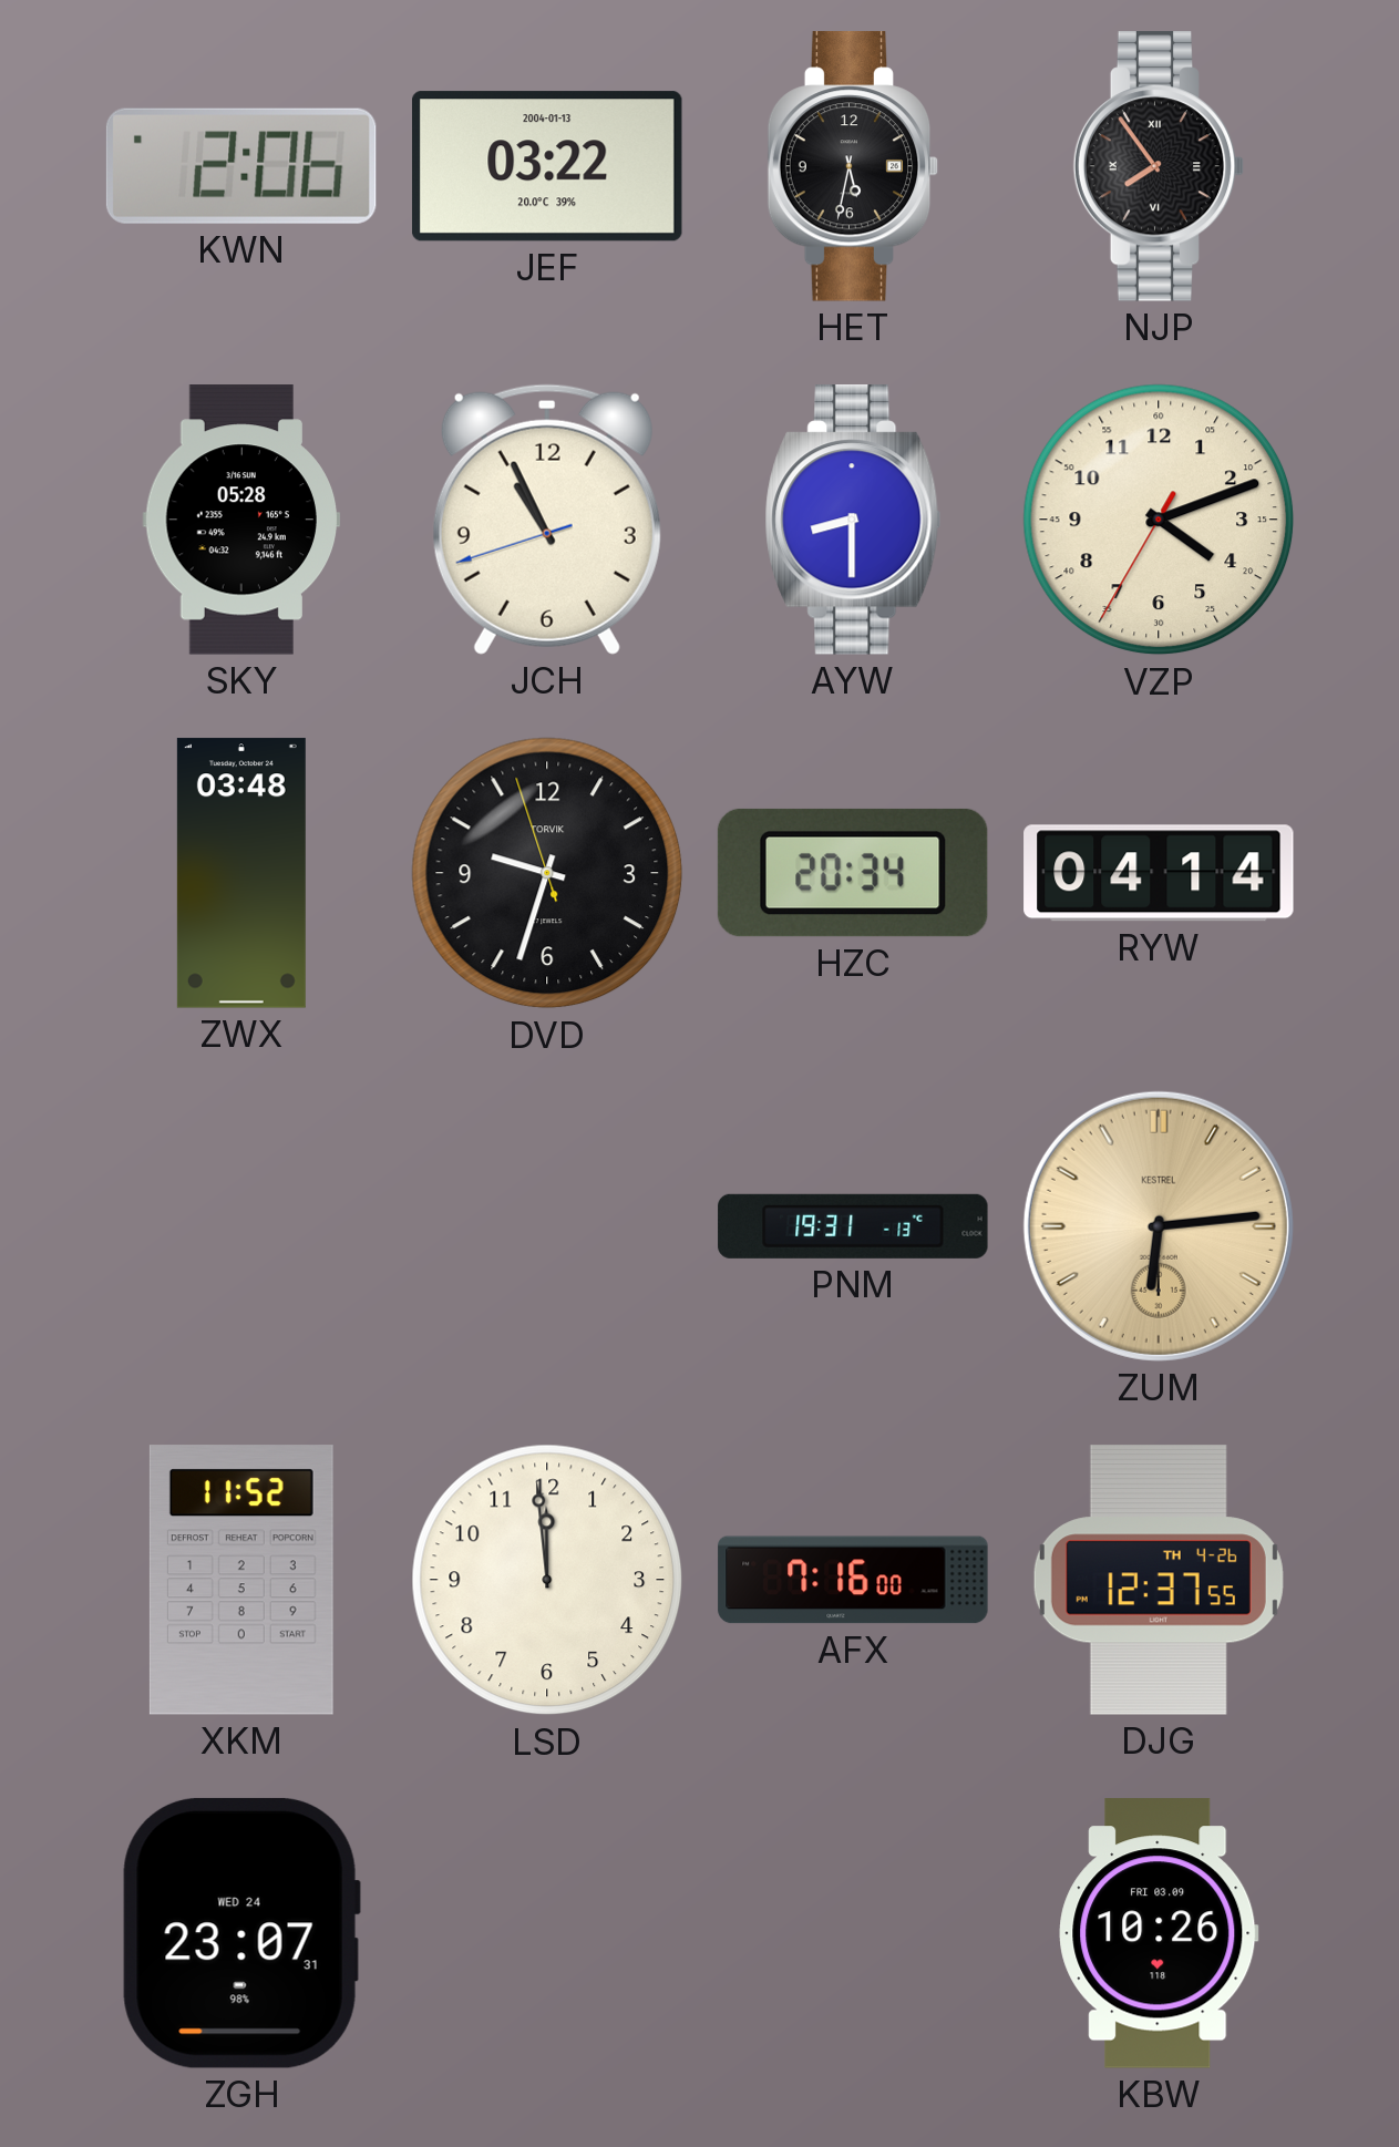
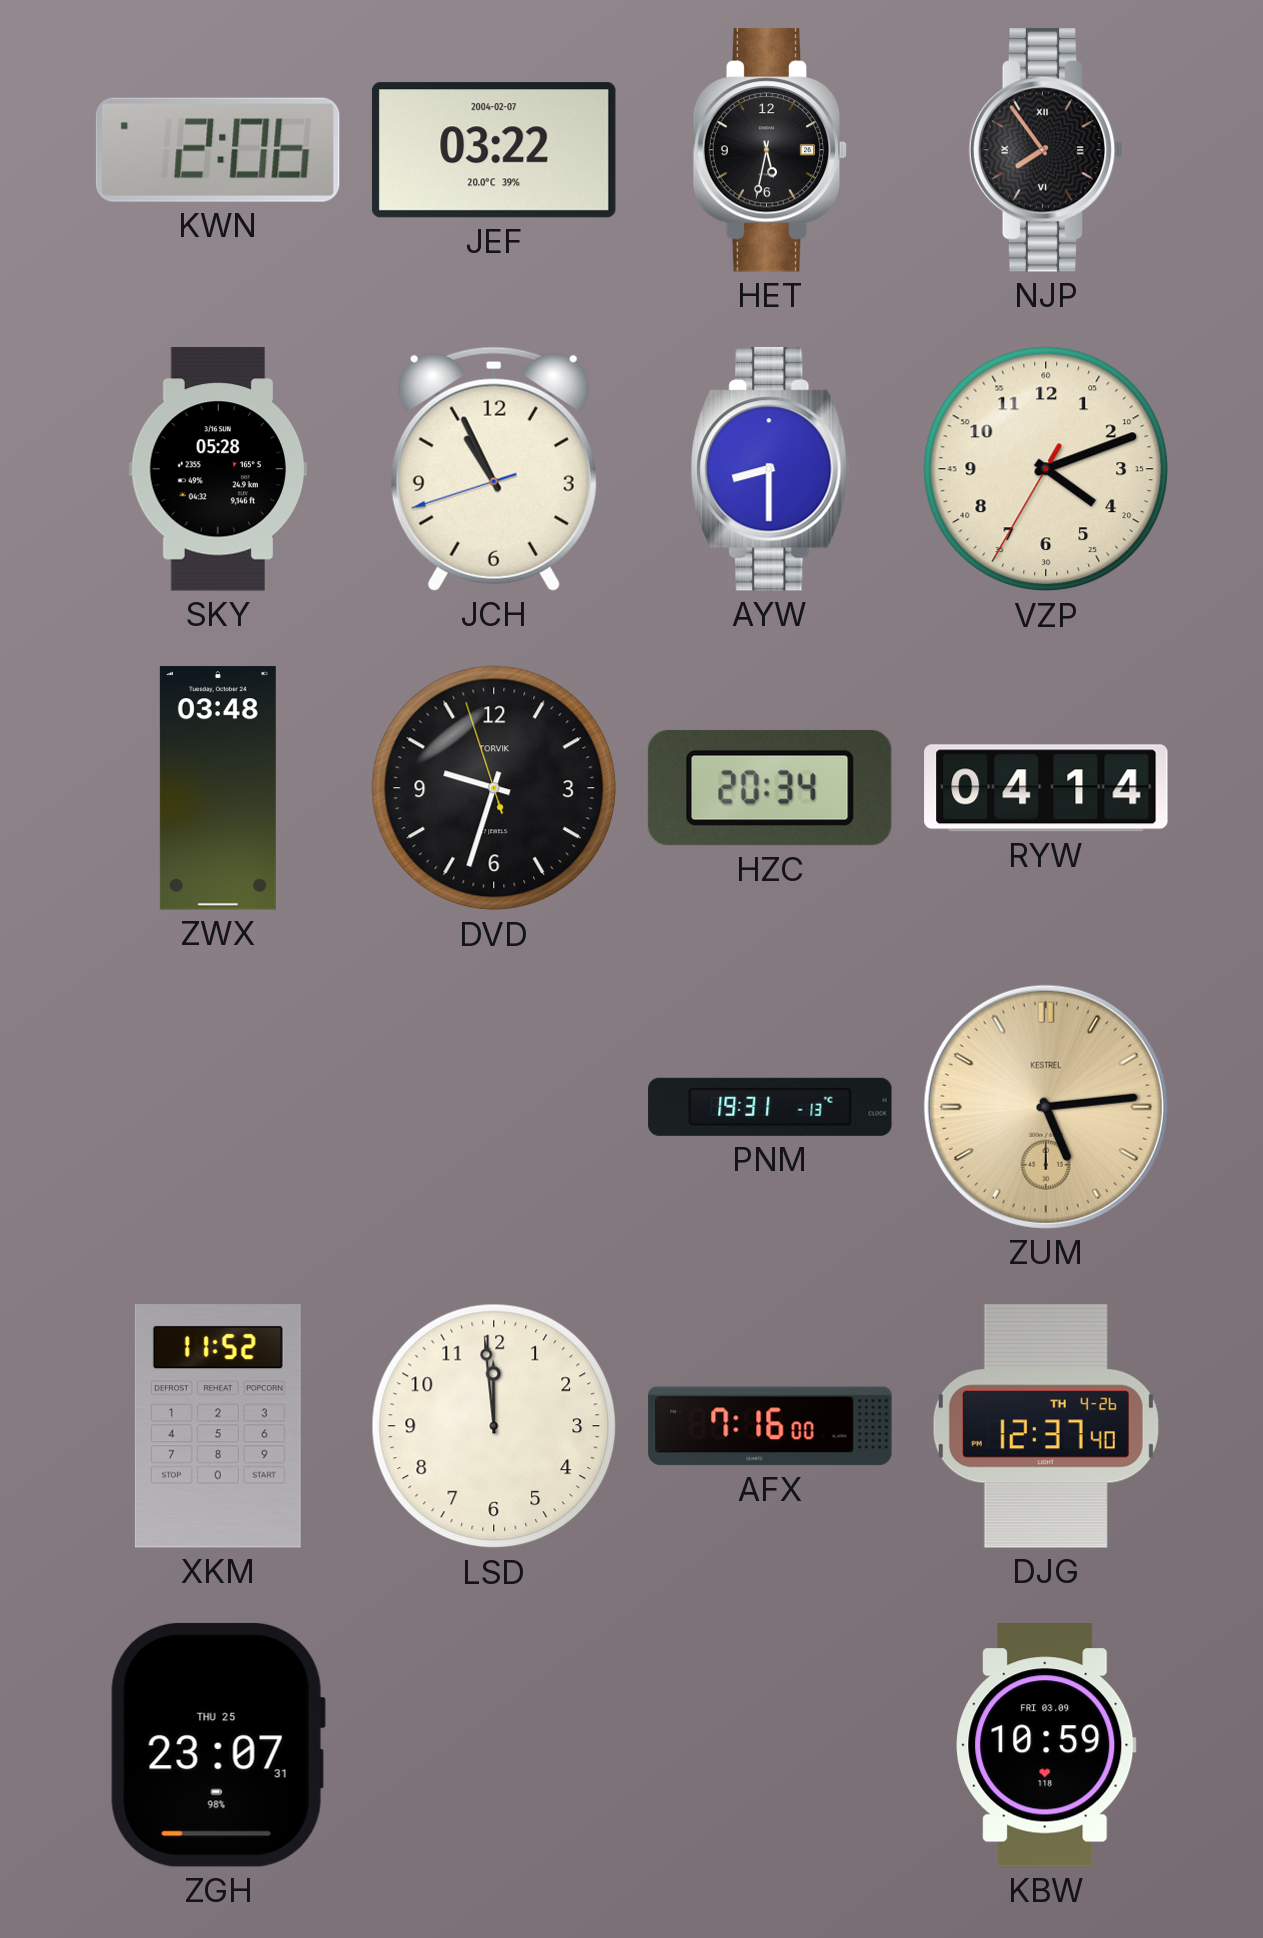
JEF date: 2004-01-13 -> 2004-02-07 (494, 150)
ZUM: 6:14 -> 5:14 (1046, 1107)
DJG: 12:37:55 -> 12:37:40 (1046, 1426)
ZGH date: WED 24 -> THU 25 (218, 1745)
KBW: 10:26 -> 10:59 (1046, 1745)
